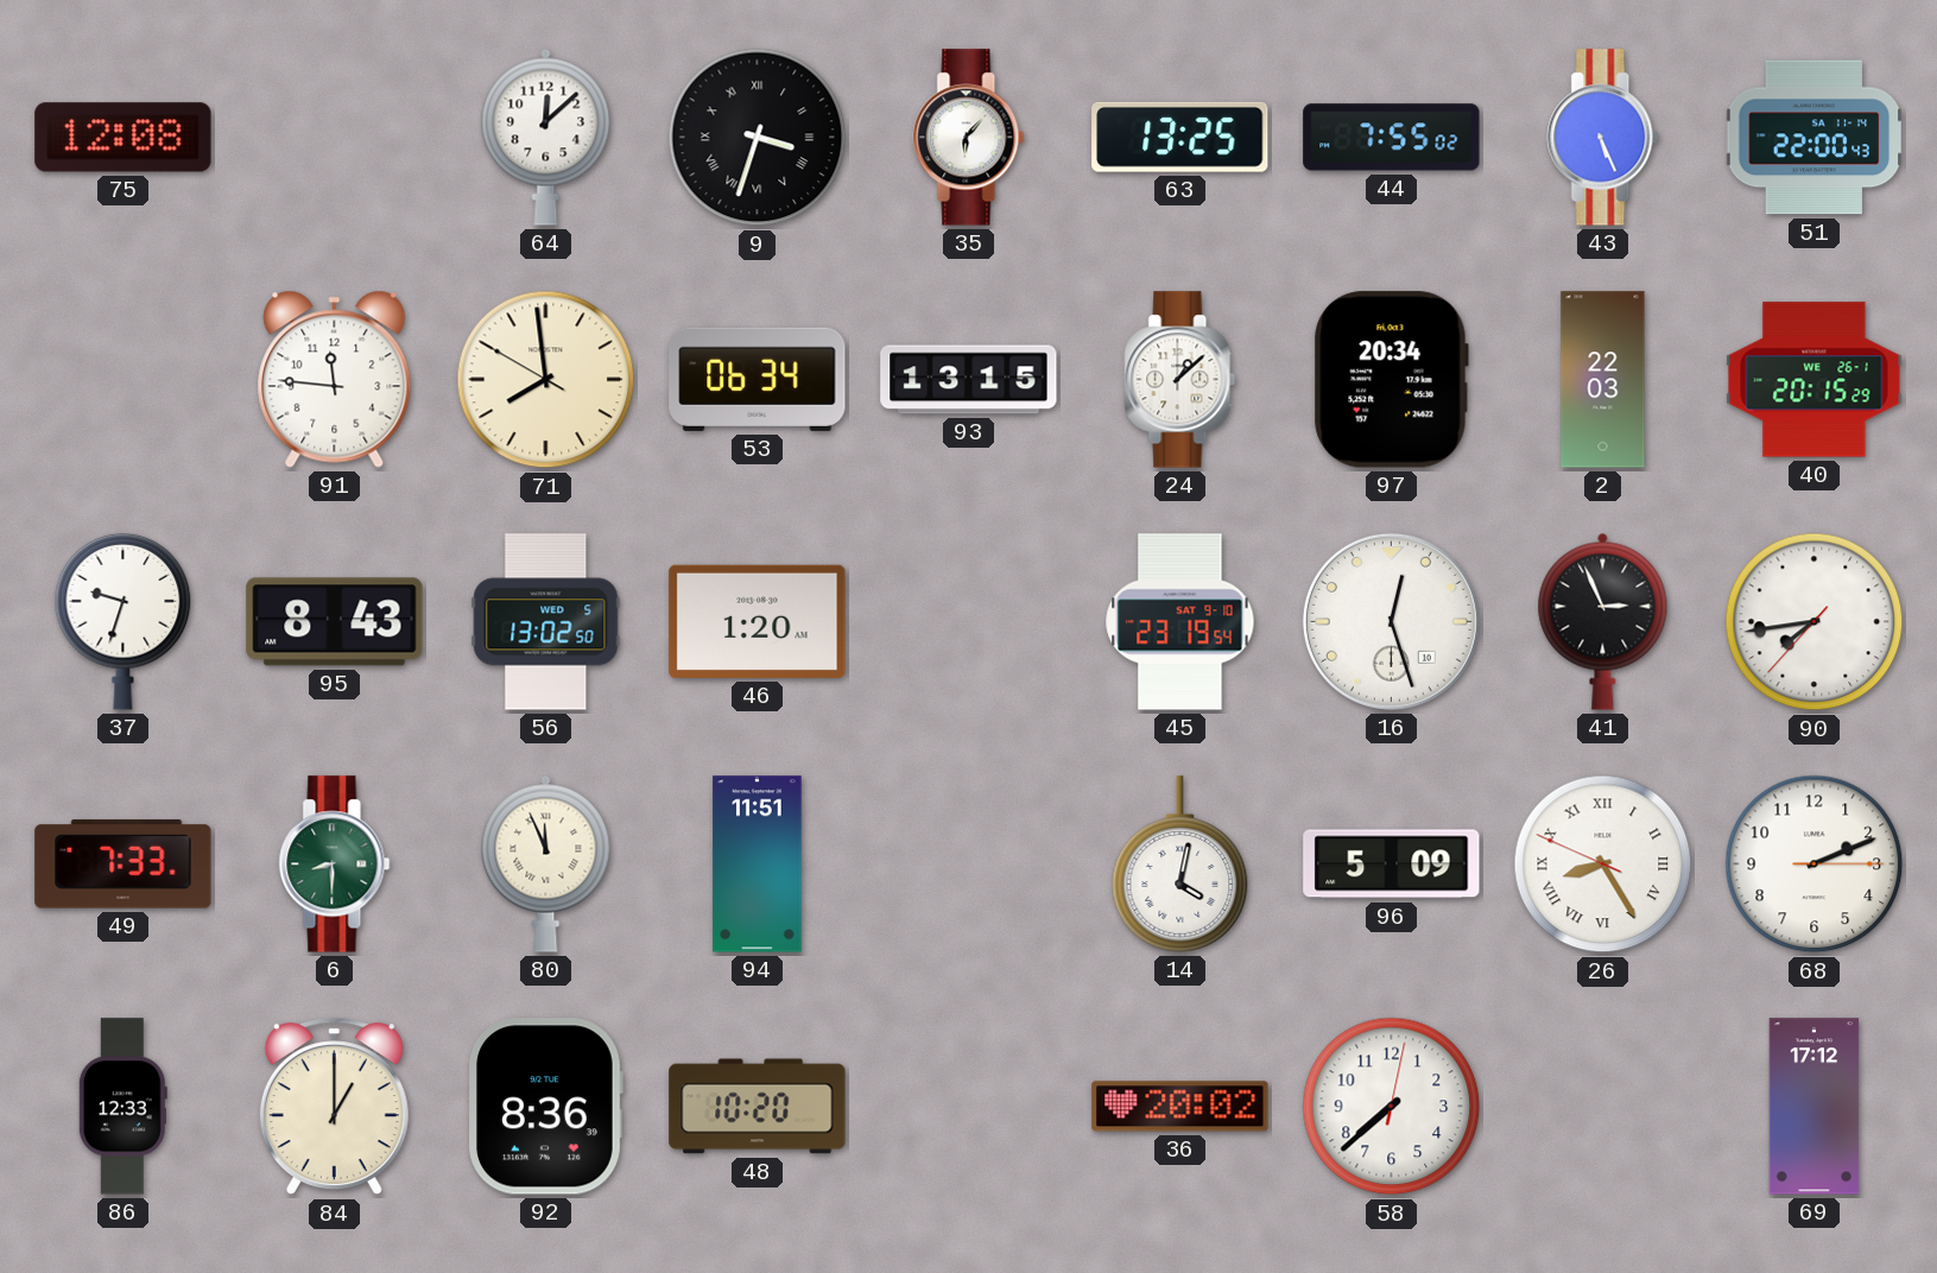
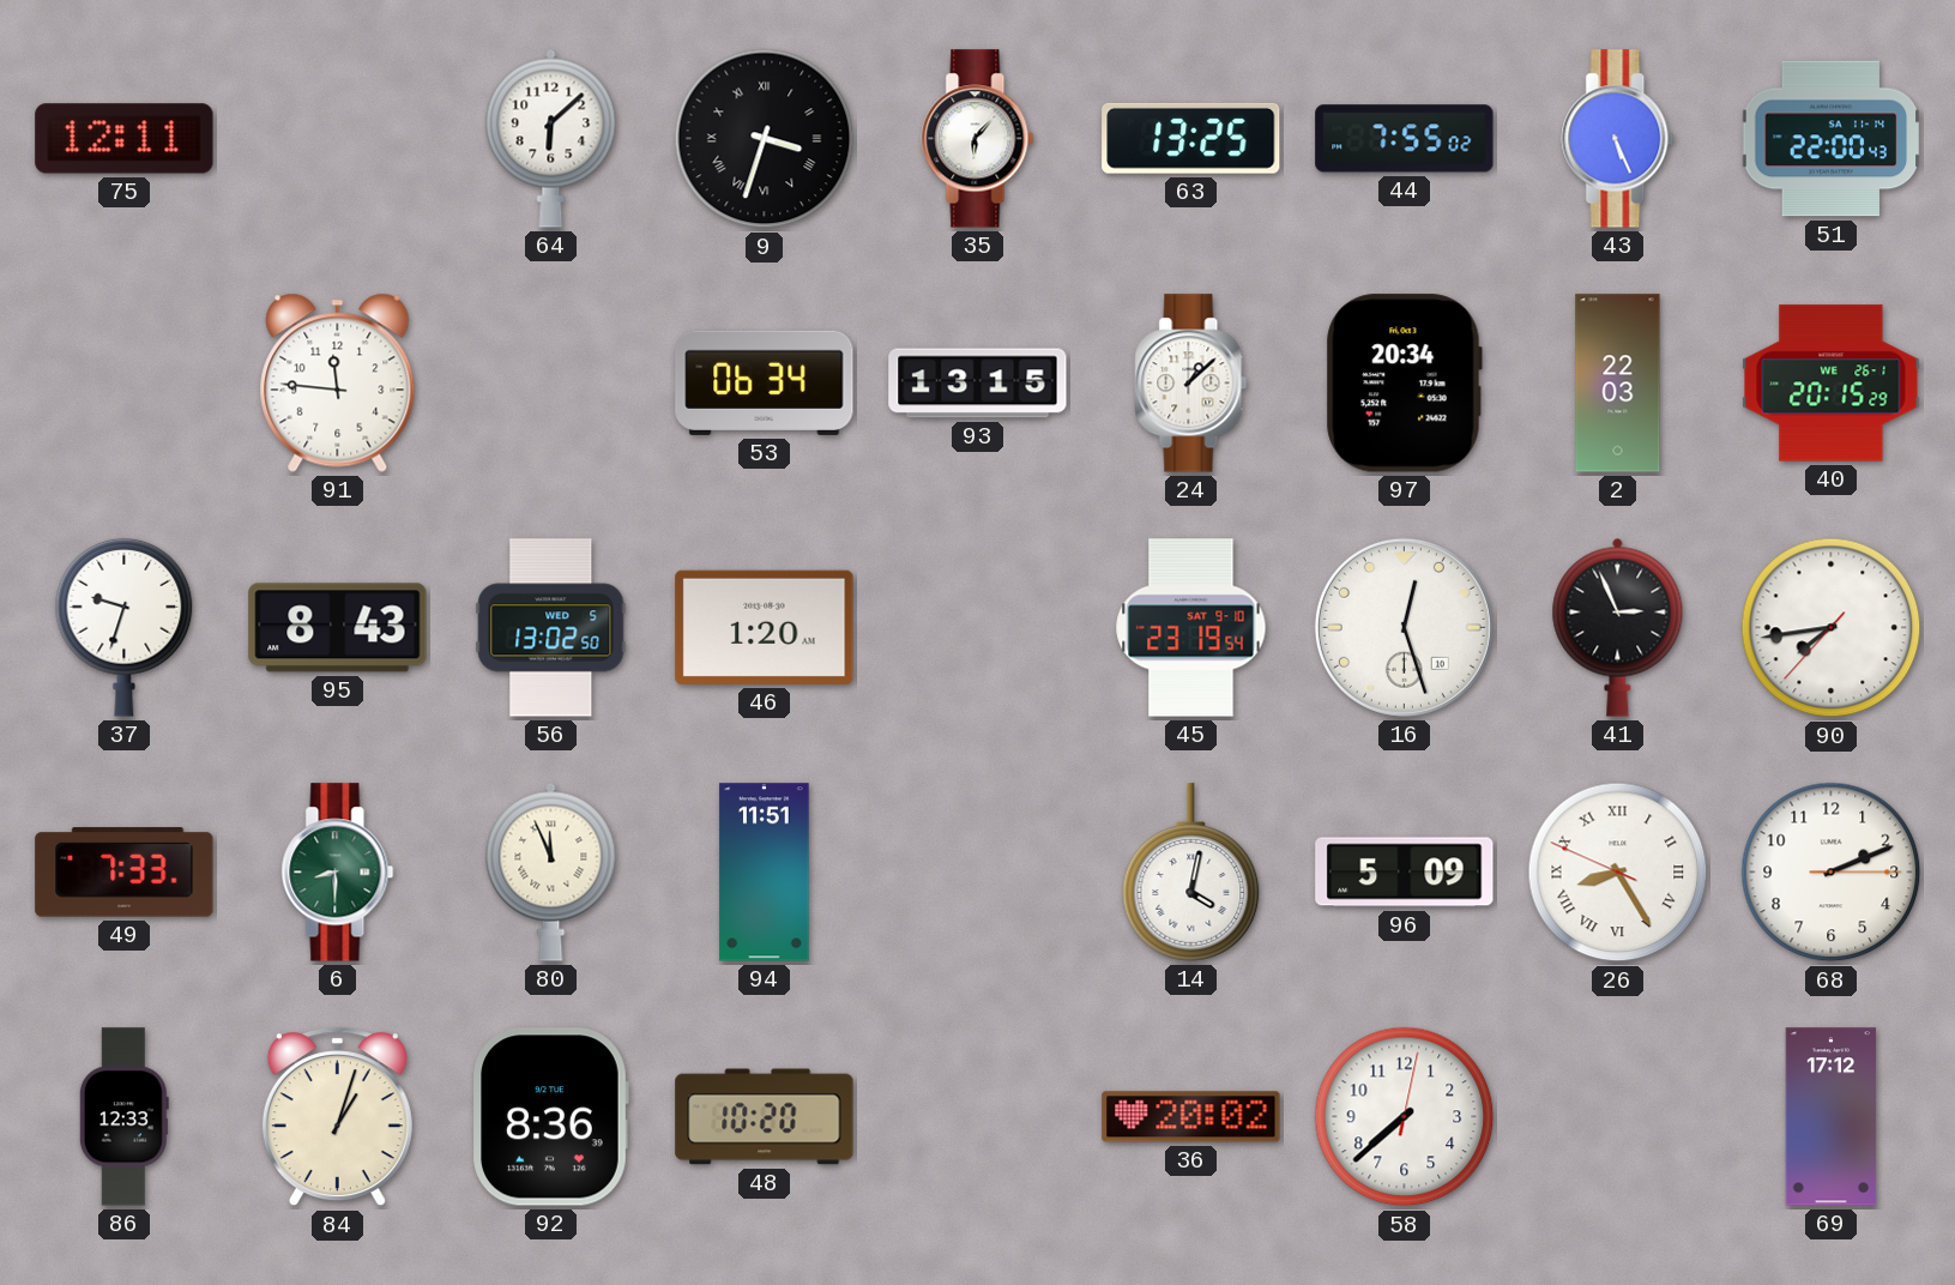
75: 12:08 -> 12:11 (125, 139)
64: 12:08 -> 6:08 (551, 138)
71: 7:58 -> none (546, 380)
84: 1:00 -> 1:03 (337, 1117)
